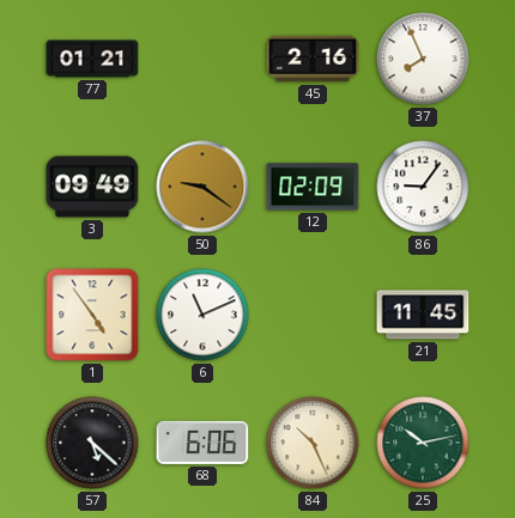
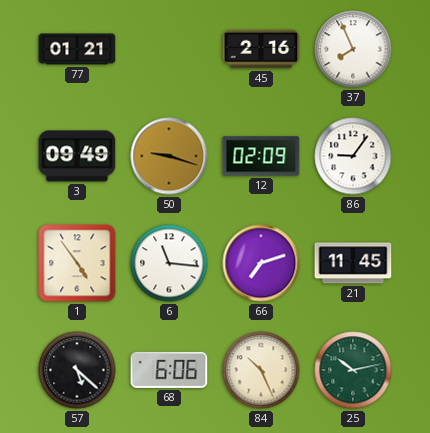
50: 9:21 -> 9:18 (169, 156)
6: 11:11 -> 11:16 (169, 263)
66: none -> 7:12 (261, 263)
